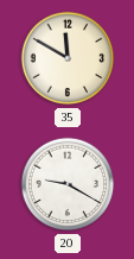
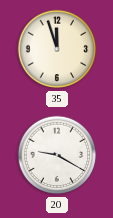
35: 11:50 -> 11:57 (57, 49)
